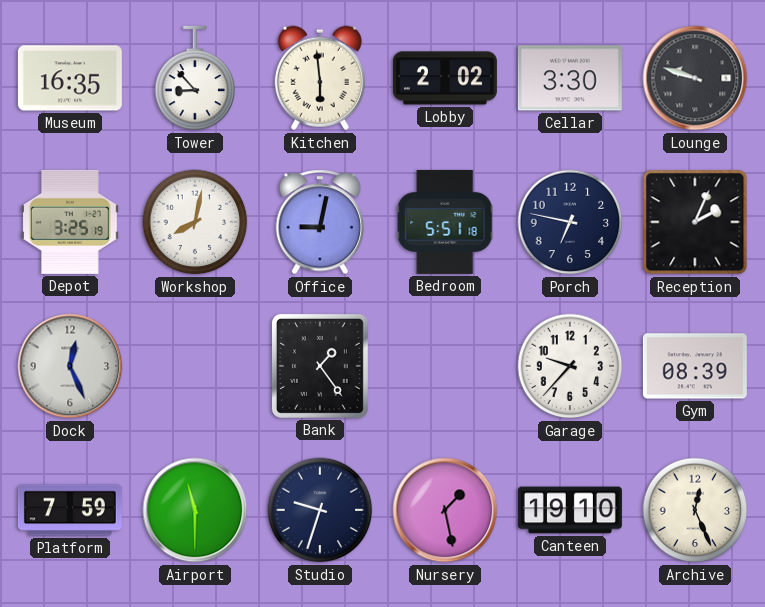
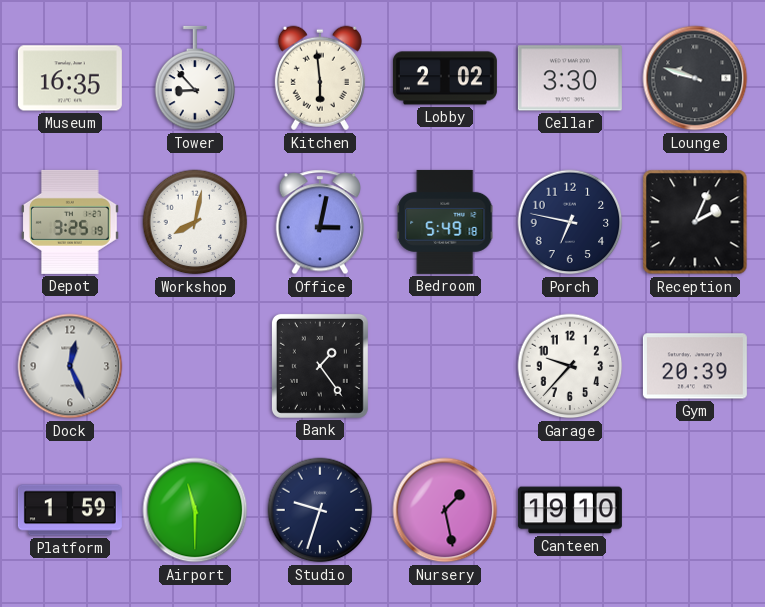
Office: 9:02 -> 3:02 (319, 222)
Bedroom: 5:51 -> 5:49 (445, 222)
Gym: 08:39 -> 20:39 (695, 366)
Platform: 7:59 -> 1:59 (70, 510)
Archive: 12:26 -> none (695, 510)
